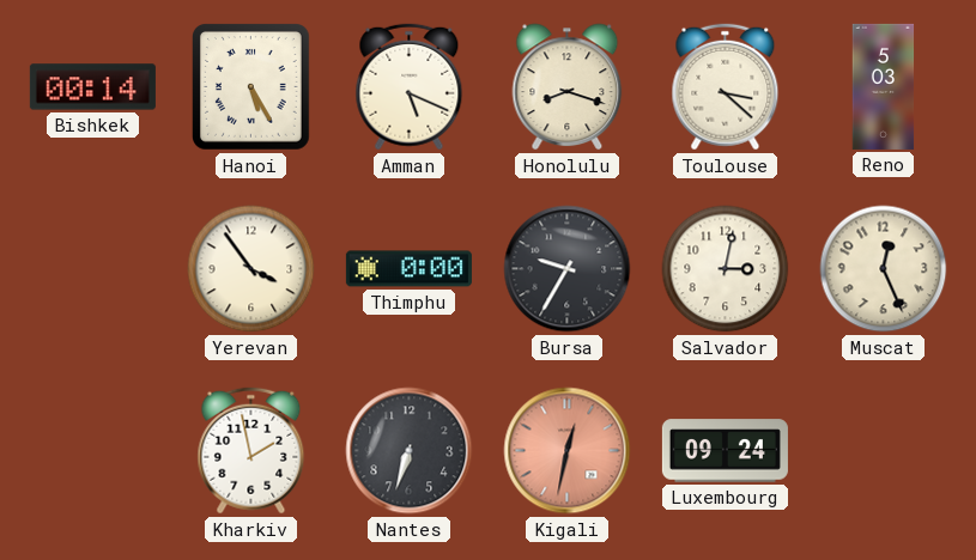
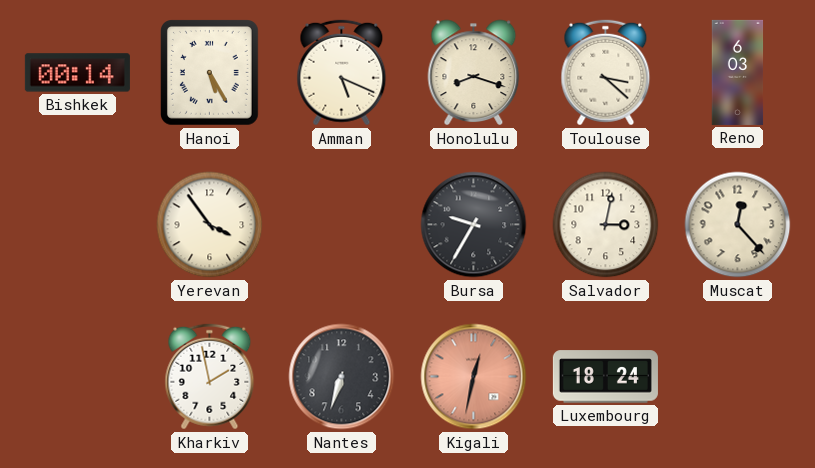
Reno: 5:03 -> 6:03 (738, 72)
Thimphu: 0:00 -> none (408, 269)
Muscat: 12:26 -> 12:23 (738, 225)
Luxembourg: 09:24 -> 18:24 (605, 377)
